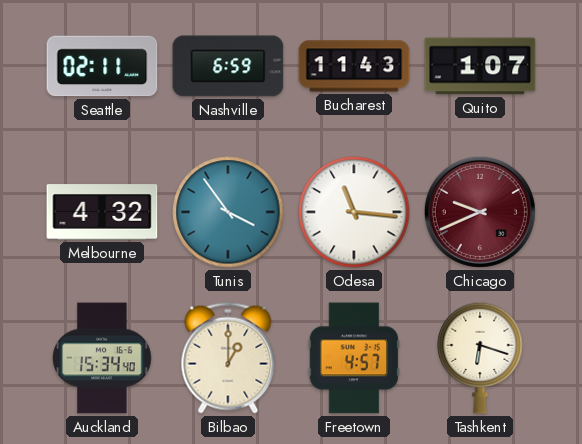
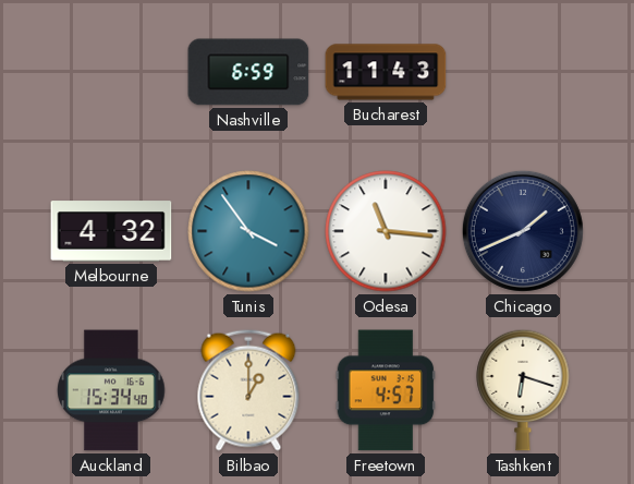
Seattle: 02:11 -> none (102, 66)
Quito: 1:07 -> none (480, 66)
Chicago: 9:41 -> 1:41 (523, 231)
Chicago dial: burgundy -> navy (523, 231)
